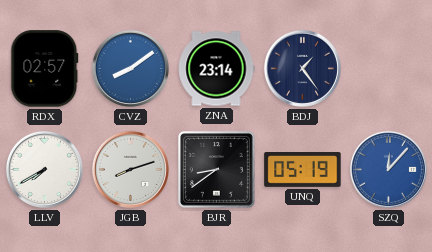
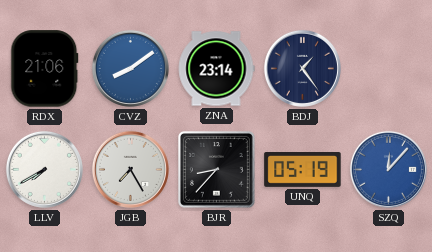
RDX: 02:57 -> 21:06 (45, 69)
JGB: 8:12 -> 7:25 (130, 169)
BJR: 8:39 -> 8:37 (217, 170)
